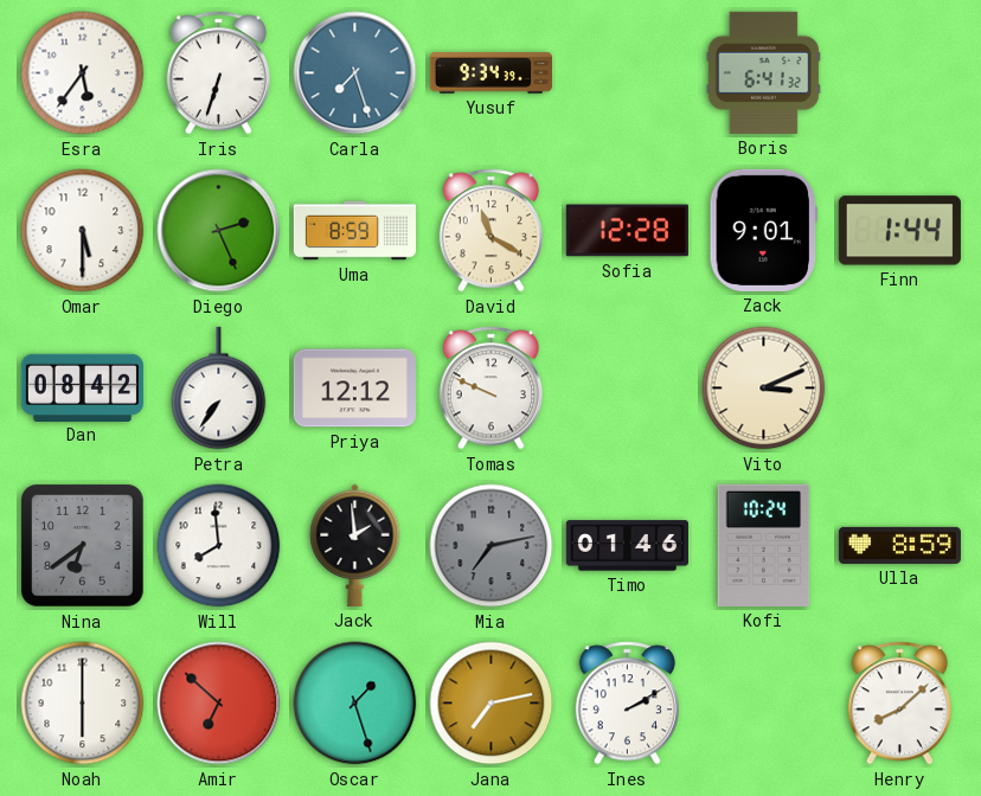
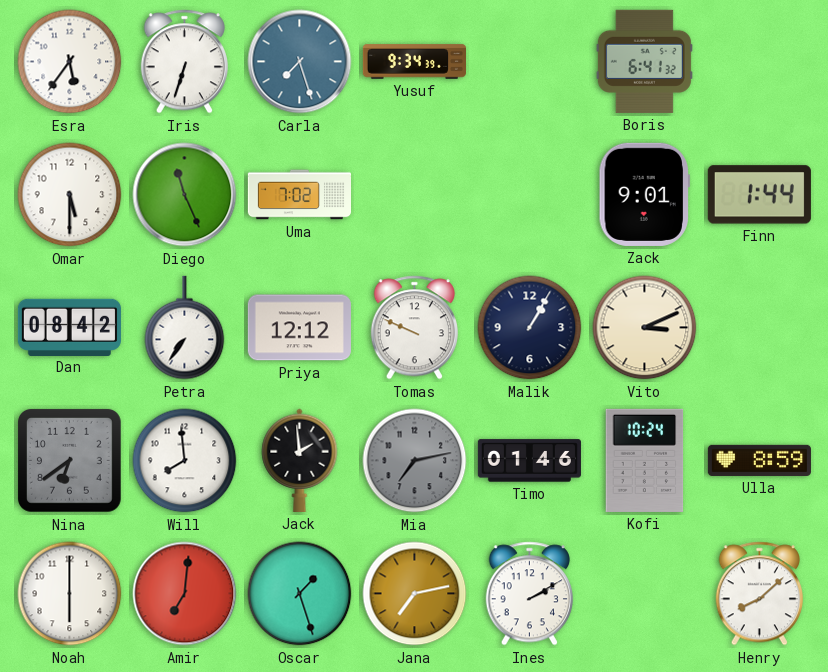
Diego: 2:26 -> 11:26 (185, 195)
Uma: 8:59 -> 7:02 (299, 195)
David: 11:20 -> none (490, 231)
Sofia: 12:28 -> none (627, 231)
Malik: none -> 1:05 (530, 328)
Amir: 6:52 -> 7:01 (185, 594)
